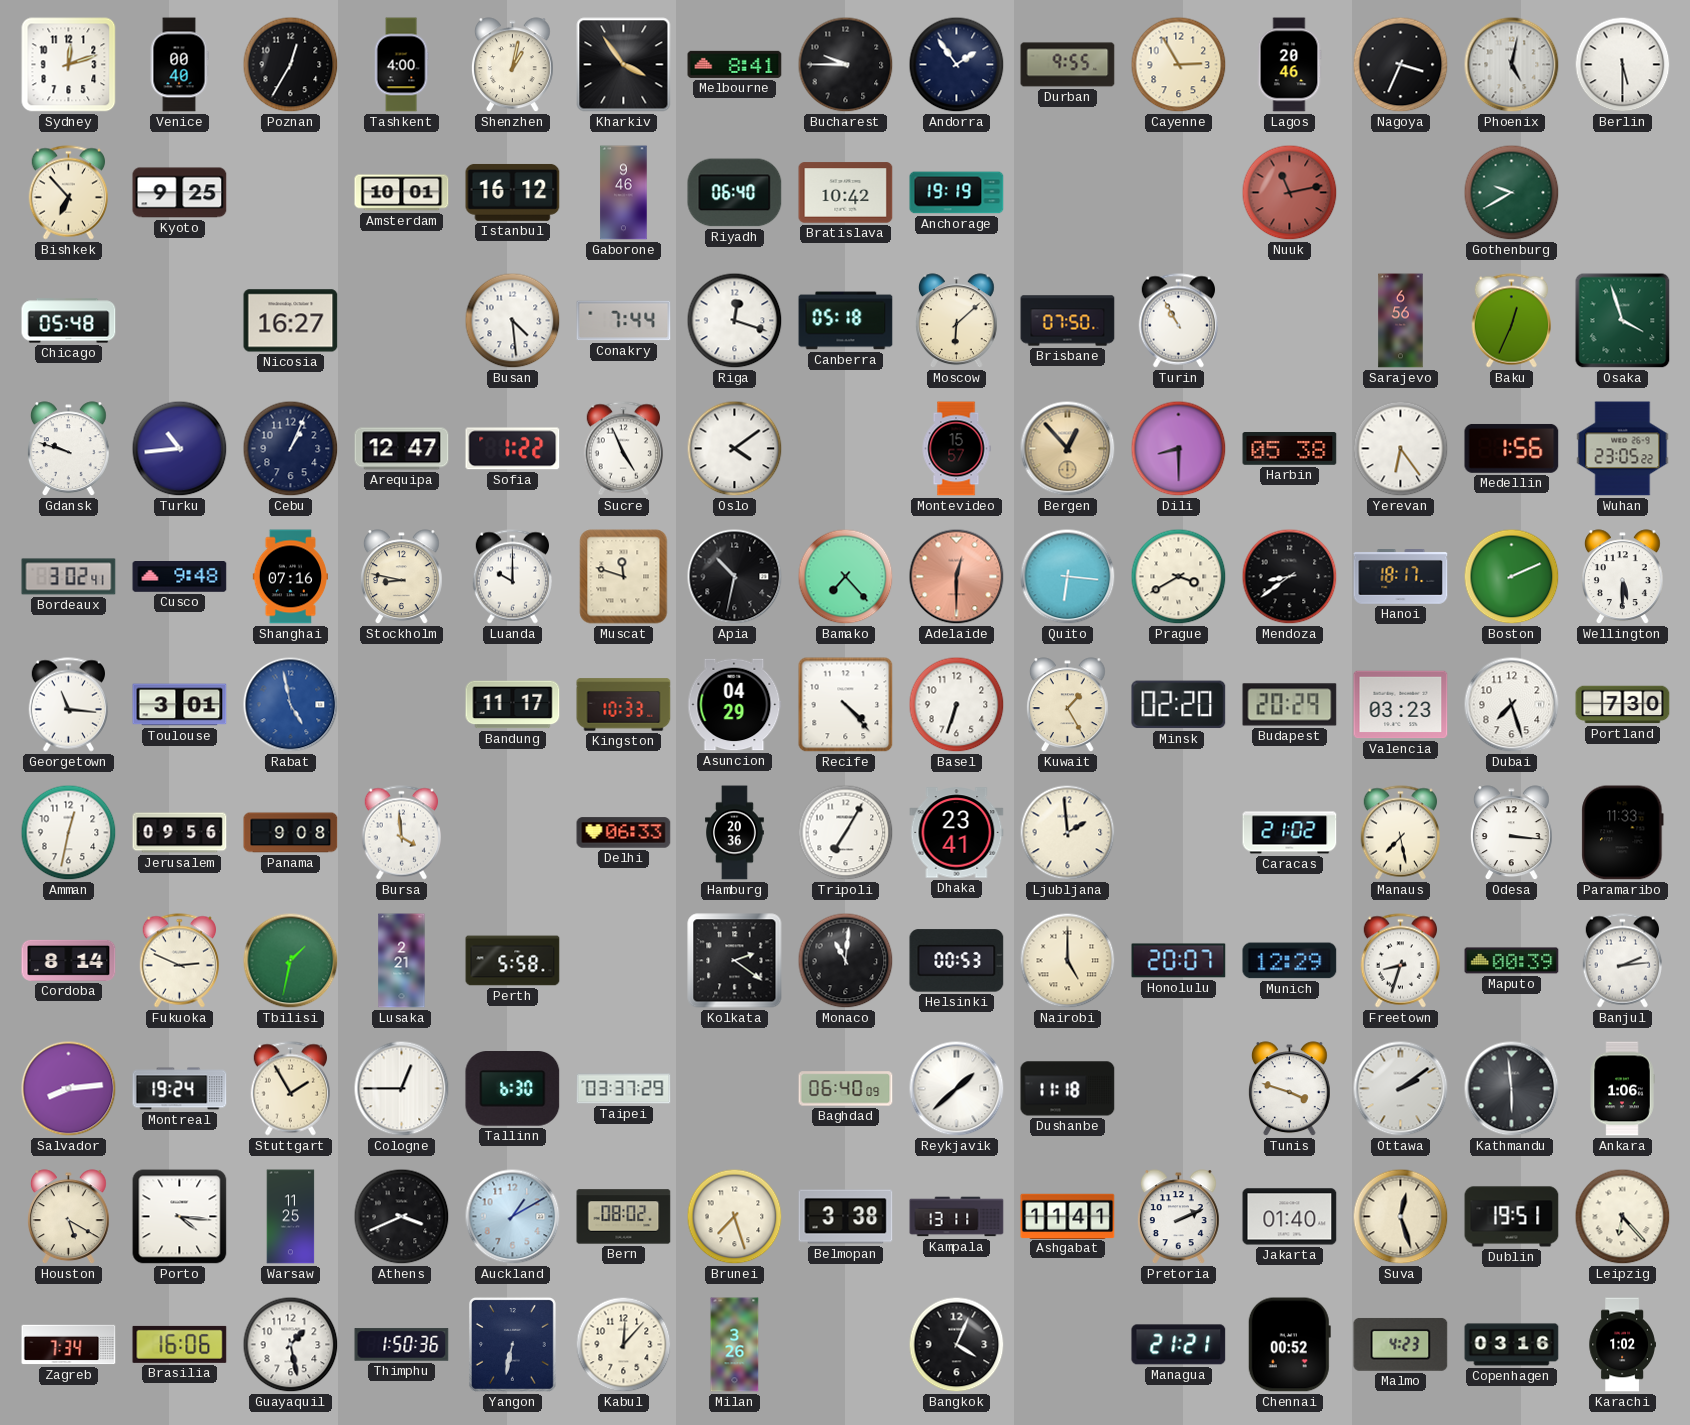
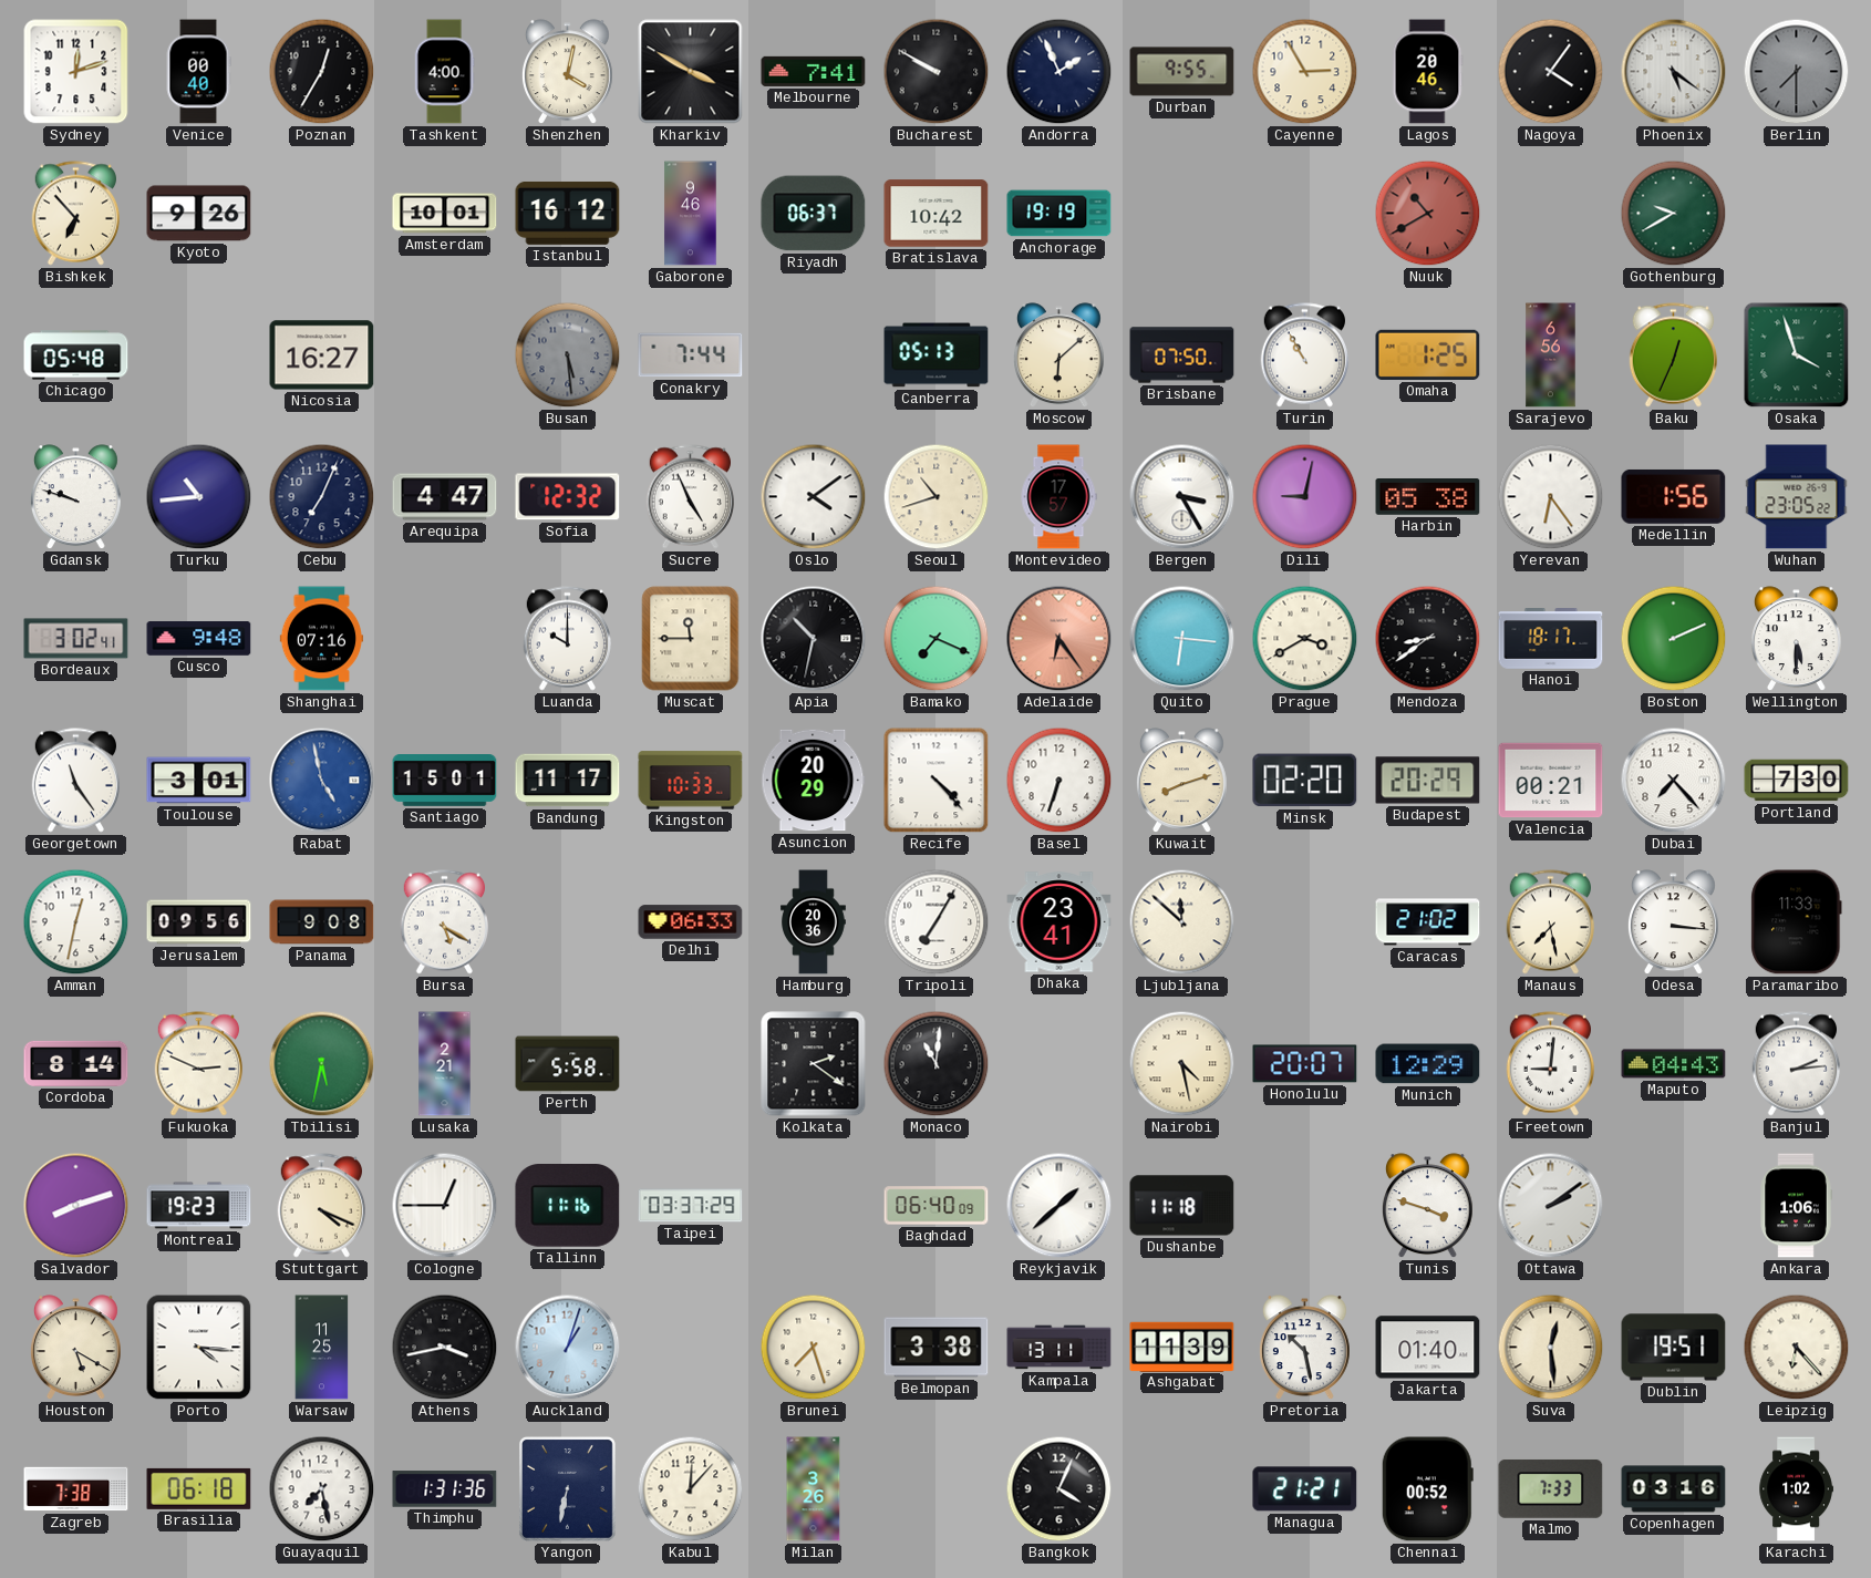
Shenzhen: 1:02 -> 4:02 (567, 72)
Kharkiv: 3:54 -> 3:50 (691, 72)
Melbourne: 8:41 -> 7:41 (814, 71)
Bucharest: 9:45 -> 9:50 (937, 72)
Andorra: 1:54 -> 1:56 (1059, 72)
Nagoya: 3:34 -> 4:06 (1551, 72)
Phoenix: 5:02 -> 5:21 (1674, 72)
Berlin: 5:30 -> 7:30 (1797, 72)
Berlin dial: white -> grey (1797, 72)
Kyoto: 9:25 -> 9:26 (199, 214)
Riyadh: 06:40 -> 06:37 (814, 214)
Nuuk: 11:13 -> 10:40 (1428, 214)
Busan: 4:29 -> 5:29 (568, 355)
Busan dial: white -> grey (568, 355)
Riga: 12:18 -> none (735, 321)
Canberra: 05:18 -> 05:13 (937, 355)
Omaha: none -> 1:25 (1428, 354)
Cebu: 1:04 -> 7:04 (322, 497)
Arequipa: 12:47 -> 4:47 (445, 497)
Sofia: 1:22 -> 12:32 (568, 497)
Seoul: none -> 10:42 (937, 497)
Montevideo: 15:57 -> 17:57 (1058, 497)
Bergen: 12:53 -> 3:25 (1182, 497)
Bergen dial: champagne -> white (1182, 497)
Dili: 8:30 -> 9:02 (1305, 497)
Stockholm: 8:47 -> none (401, 577)
Muscat: 11:48 -> 11:45 (691, 639)
Bamako: 7:23 -> 7:19 (937, 639)
Adelaide: 12:30 -> 6:24 (1059, 639)
Georgetown: 11:16 -> 11:24 (75, 781)
Santiago: none -> 15:01 (445, 781)
Asuncion: 04:29 -> 20:29 (814, 781)
Kuwait: 1:25 -> 8:12 (1181, 781)
Valencia: 03:23 -> 00:21 (1551, 781)
Dubai: 7:27 -> 7:23 (1674, 781)
Bursa: 3:59 -> 5:20 (444, 922)
Ljubljana: 1:59 -> 11:52 (1182, 922)
Tbilisi: 1:32 -> 5:32 (322, 1064)
Helsinki: 00:53 -> none (957, 961)
Nairobi: 5:00 -> 4:28 (1182, 1064)
Freetown: 8:33 -> 9:01 (1550, 1064)
Maputo: 00:39 -> 04:43 (1674, 1064)
Salvador: 8:14 -> 8:12 (76, 1206)
Montreal: 19:24 -> 19:23 (199, 1206)
Stuttgart: 1:55 -> 4:19 (321, 1206)
Tallinn: 6:30 -> 11:16 (568, 1206)
Kathmandu: 5:59 -> none (1512, 1089)
Athens: 3:41 -> 3:43 (445, 1348)
Auckland: 1:10 -> 1:03 (568, 1348)
Bern: 08:02 -> none (624, 1217)
Ashgabat: 11:41 -> 11:39 (1182, 1347)
Pretoria: 2:11 -> 10:28 (1304, 1348)
Suva: 12:27 -> 12:29 (1551, 1348)
Zagreb: 7:34 -> 7:38 (76, 1489)
Brasilia: 16:06 -> 06:18 (199, 1488)
Guayaquil: 1:28 -> 7:28 (322, 1489)
Thimphu: 1:50 -> 1:31 (445, 1489)
Malmo: 4:23 -> 7:33 (1551, 1488)
